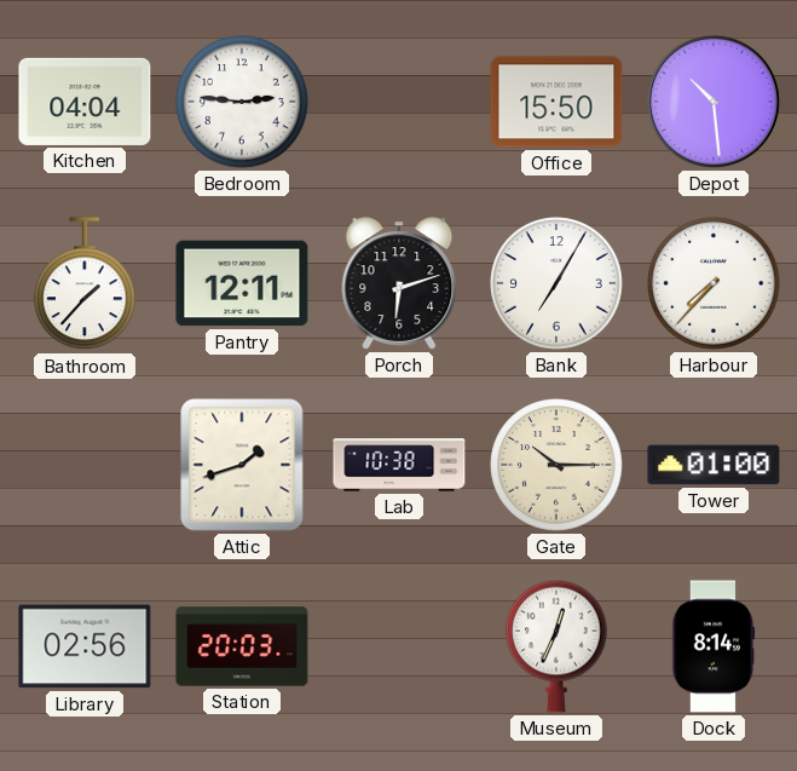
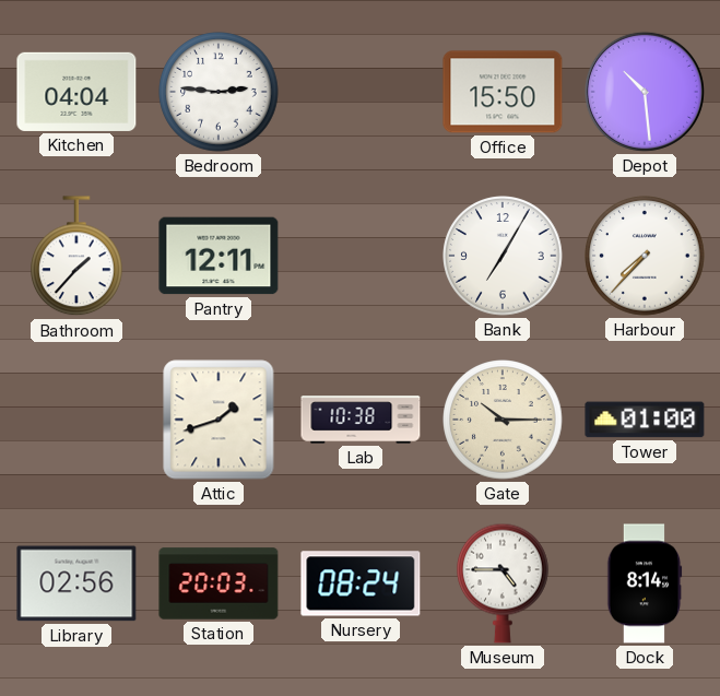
Porch: 6:12 -> none (399, 283)
Nursery: none -> 08:24 (361, 583)
Museum: 12:34 -> 4:45 (504, 583)
